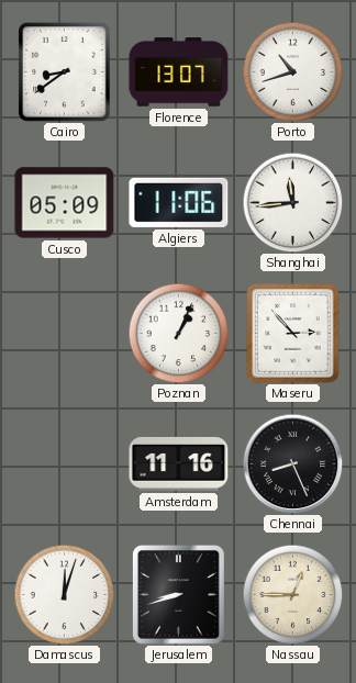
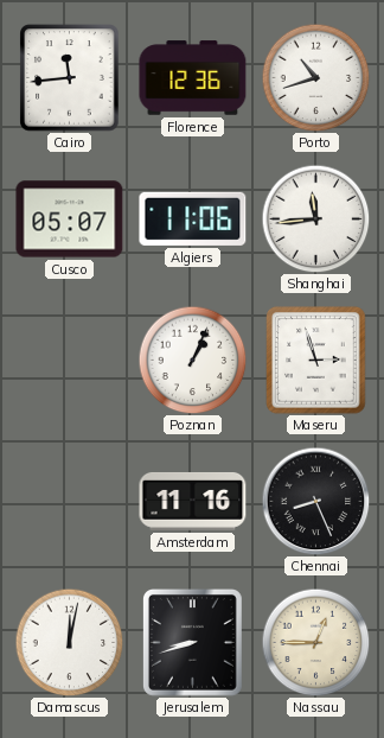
Cairo: 8:39 -> 11:44 (70, 78)
Florence: 13:07 -> 12:36 (193, 78)
Cusco: 05:09 -> 05:07 (70, 220)
Maseru: 2:53 -> 2:57 (316, 361)
Damascus: 12:03 -> 12:02 (69, 642)
